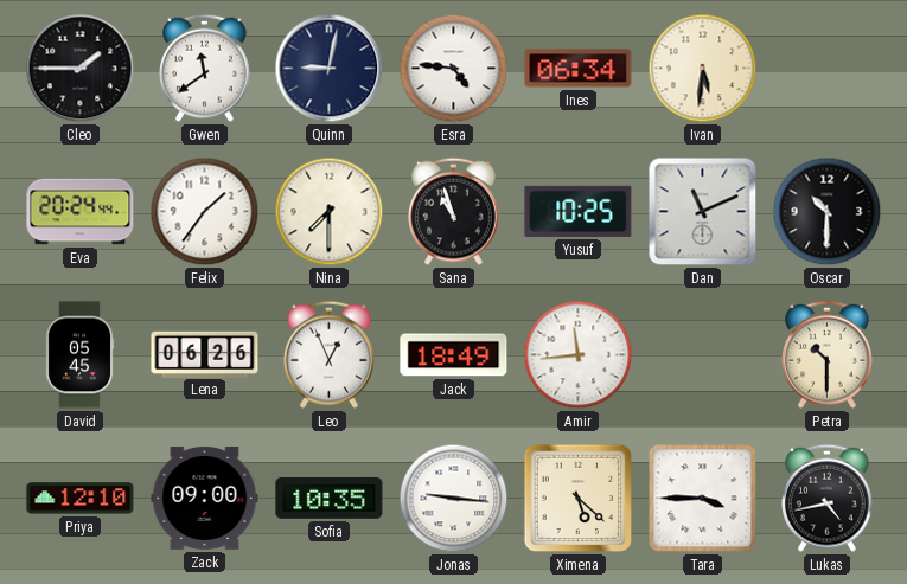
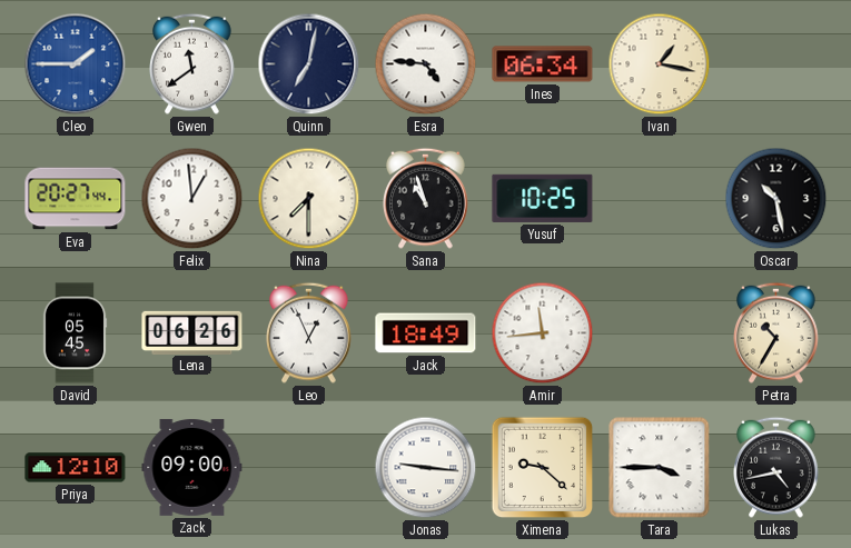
Cleo dial: black -> blue (76, 64)
Quinn: 9:02 -> 7:02 (309, 64)
Ivan: 5:31 -> 1:17 (660, 64)
Eva: 20:24 -> 20:27 (76, 199)
Felix: 1:36 -> 12:59 (192, 199)
Dan: 11:11 -> none (703, 212)
Oscar: 10:30 -> 10:28 (776, 199)
Petra: 10:30 -> 10:35 (776, 332)
Sofia: 10:35 -> none (330, 499)
Ximena: 5:22 -> 9:22 (543, 468)
